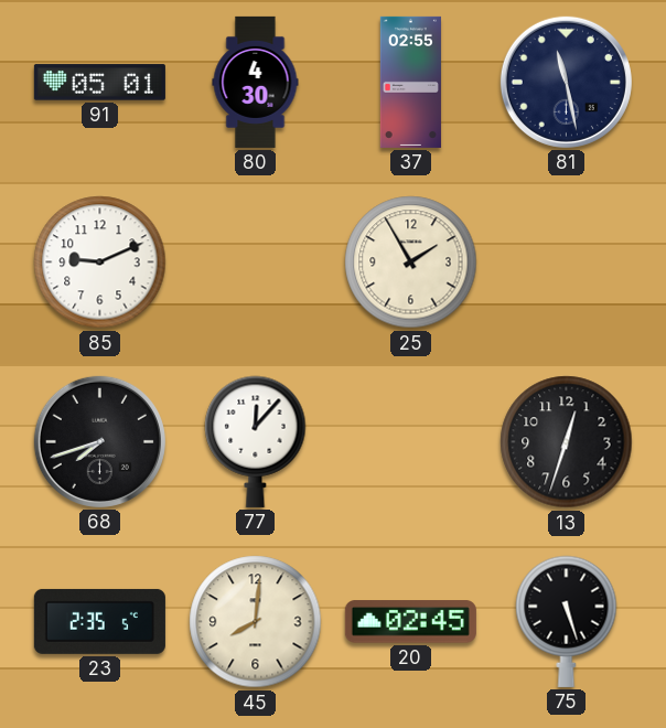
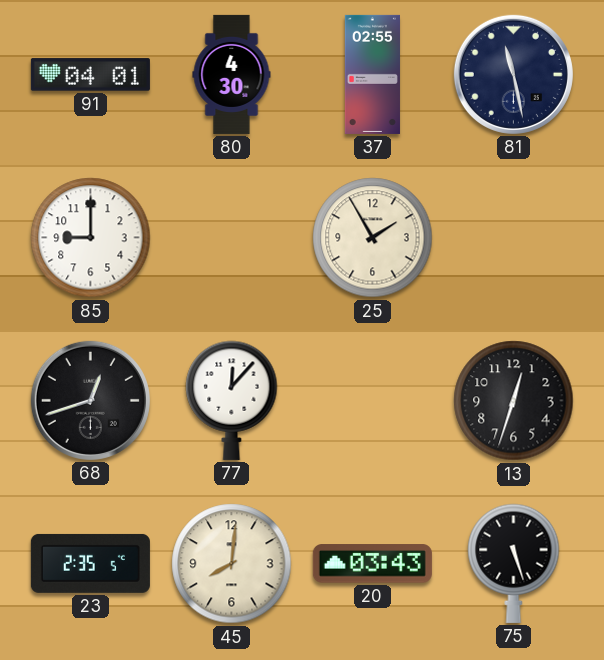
91: 05:01 -> 04:01 (90, 75)
85: 9:11 -> 9:00 (91, 238)
68: 7:42 -> 12:42 (90, 400)
20: 02:45 -> 03:43 (372, 564)
